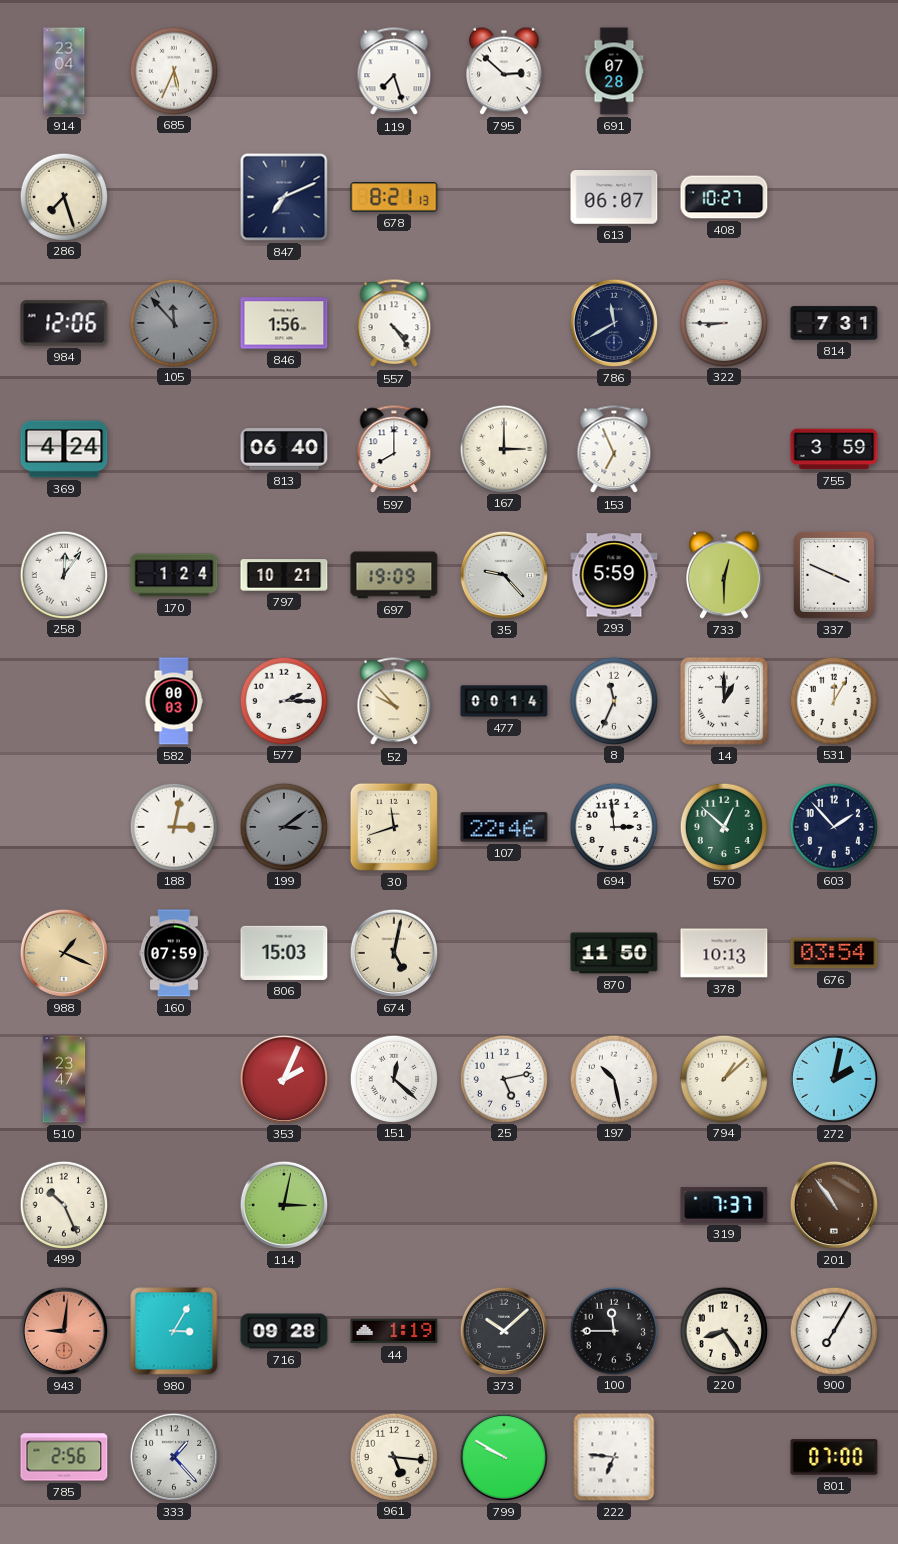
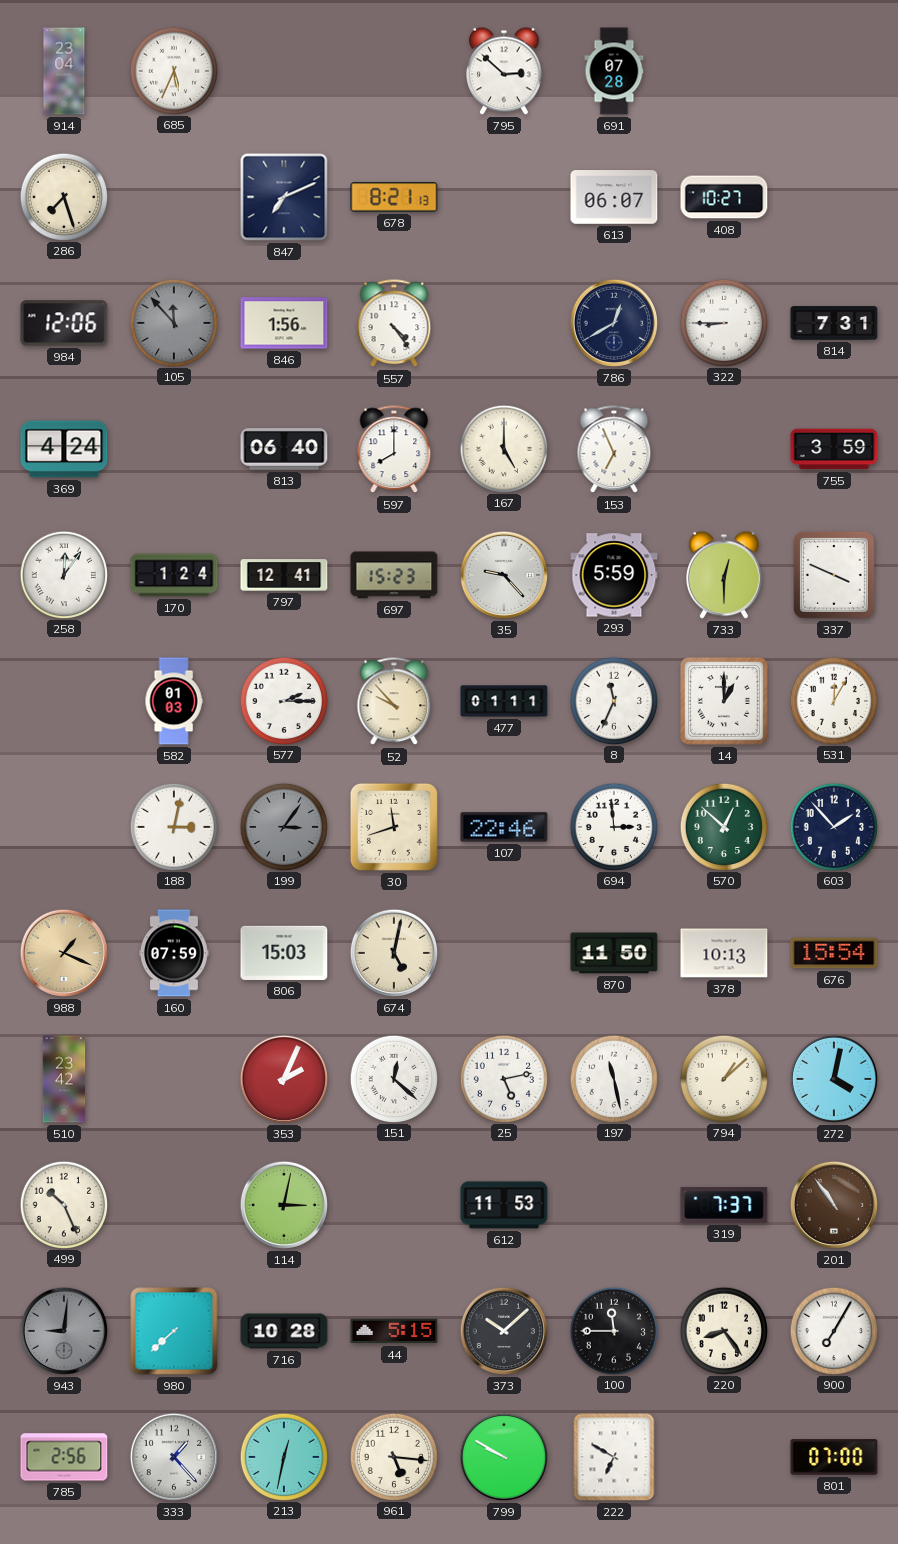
119: 7:27 -> none (394, 72)
786: 11:40 -> 12:40 (613, 323)
167: 3:00 -> 5:00 (503, 448)
797: 10:21 -> 12:41 (284, 575)
697: 19:09 -> 15:23 (394, 575)
582: 00:03 -> 01:03 (174, 701)
477: 00:14 -> 01:11 (504, 701)
199: 3:09 -> 3:06 (283, 826)
676: 03:54 -> 15:54 (834, 953)
510: 23:47 -> 23:42 (64, 1079)
197: 10:28 -> 11:28 (613, 1078)
272: 2:02 -> 4:02 (833, 1079)
612: none -> 11:53 (504, 1205)
943 dial: salmon -> grey (63, 1331)
980: 3:05 -> 7:38 (174, 1331)
716: 09:28 -> 10:28 (284, 1331)
44: 1:19 -> 5:15 (394, 1331)
213: none -> 12:32 (283, 1456)
222: 6:46 -> 6:50 (614, 1457)
